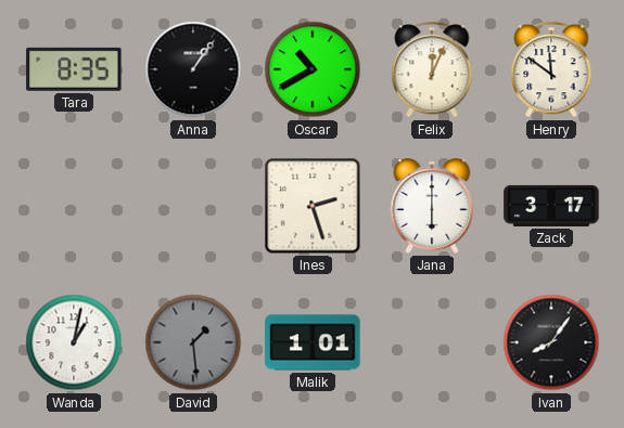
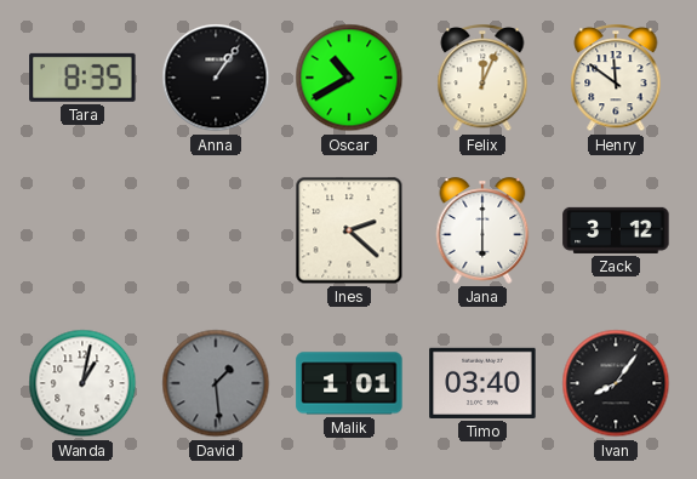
Ines: 2:27 -> 2:22 (349, 230)
Zack: 3:17 -> 3:12 (616, 230)
Timo: none -> 03:40 (482, 383)
